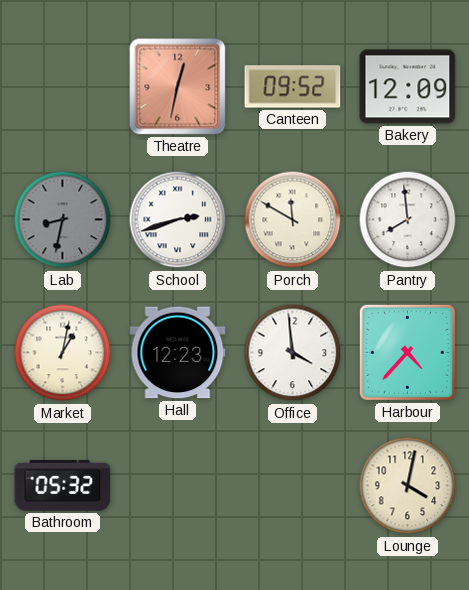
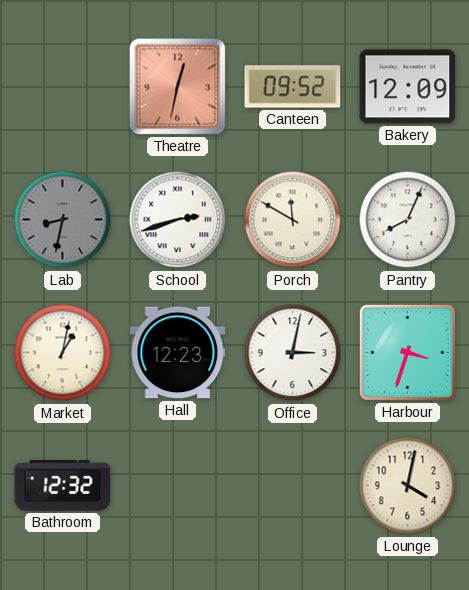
Pantry: 7:59 -> 8:04 (408, 220)
Office: 3:59 -> 3:02 (293, 353)
Harbour: 4:37 -> 3:33 (407, 352)
Bathroom: 05:32 -> 12:32 (63, 485)
